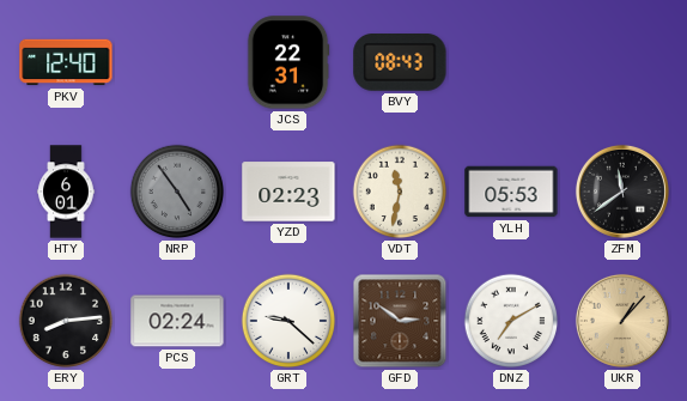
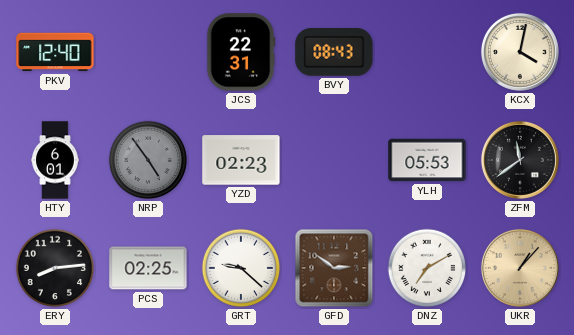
KCX: none -> 4:02 (520, 52)
VDT: 11:32 -> none (400, 192)
PCS: 02:24 -> 02:25 (148, 268)
